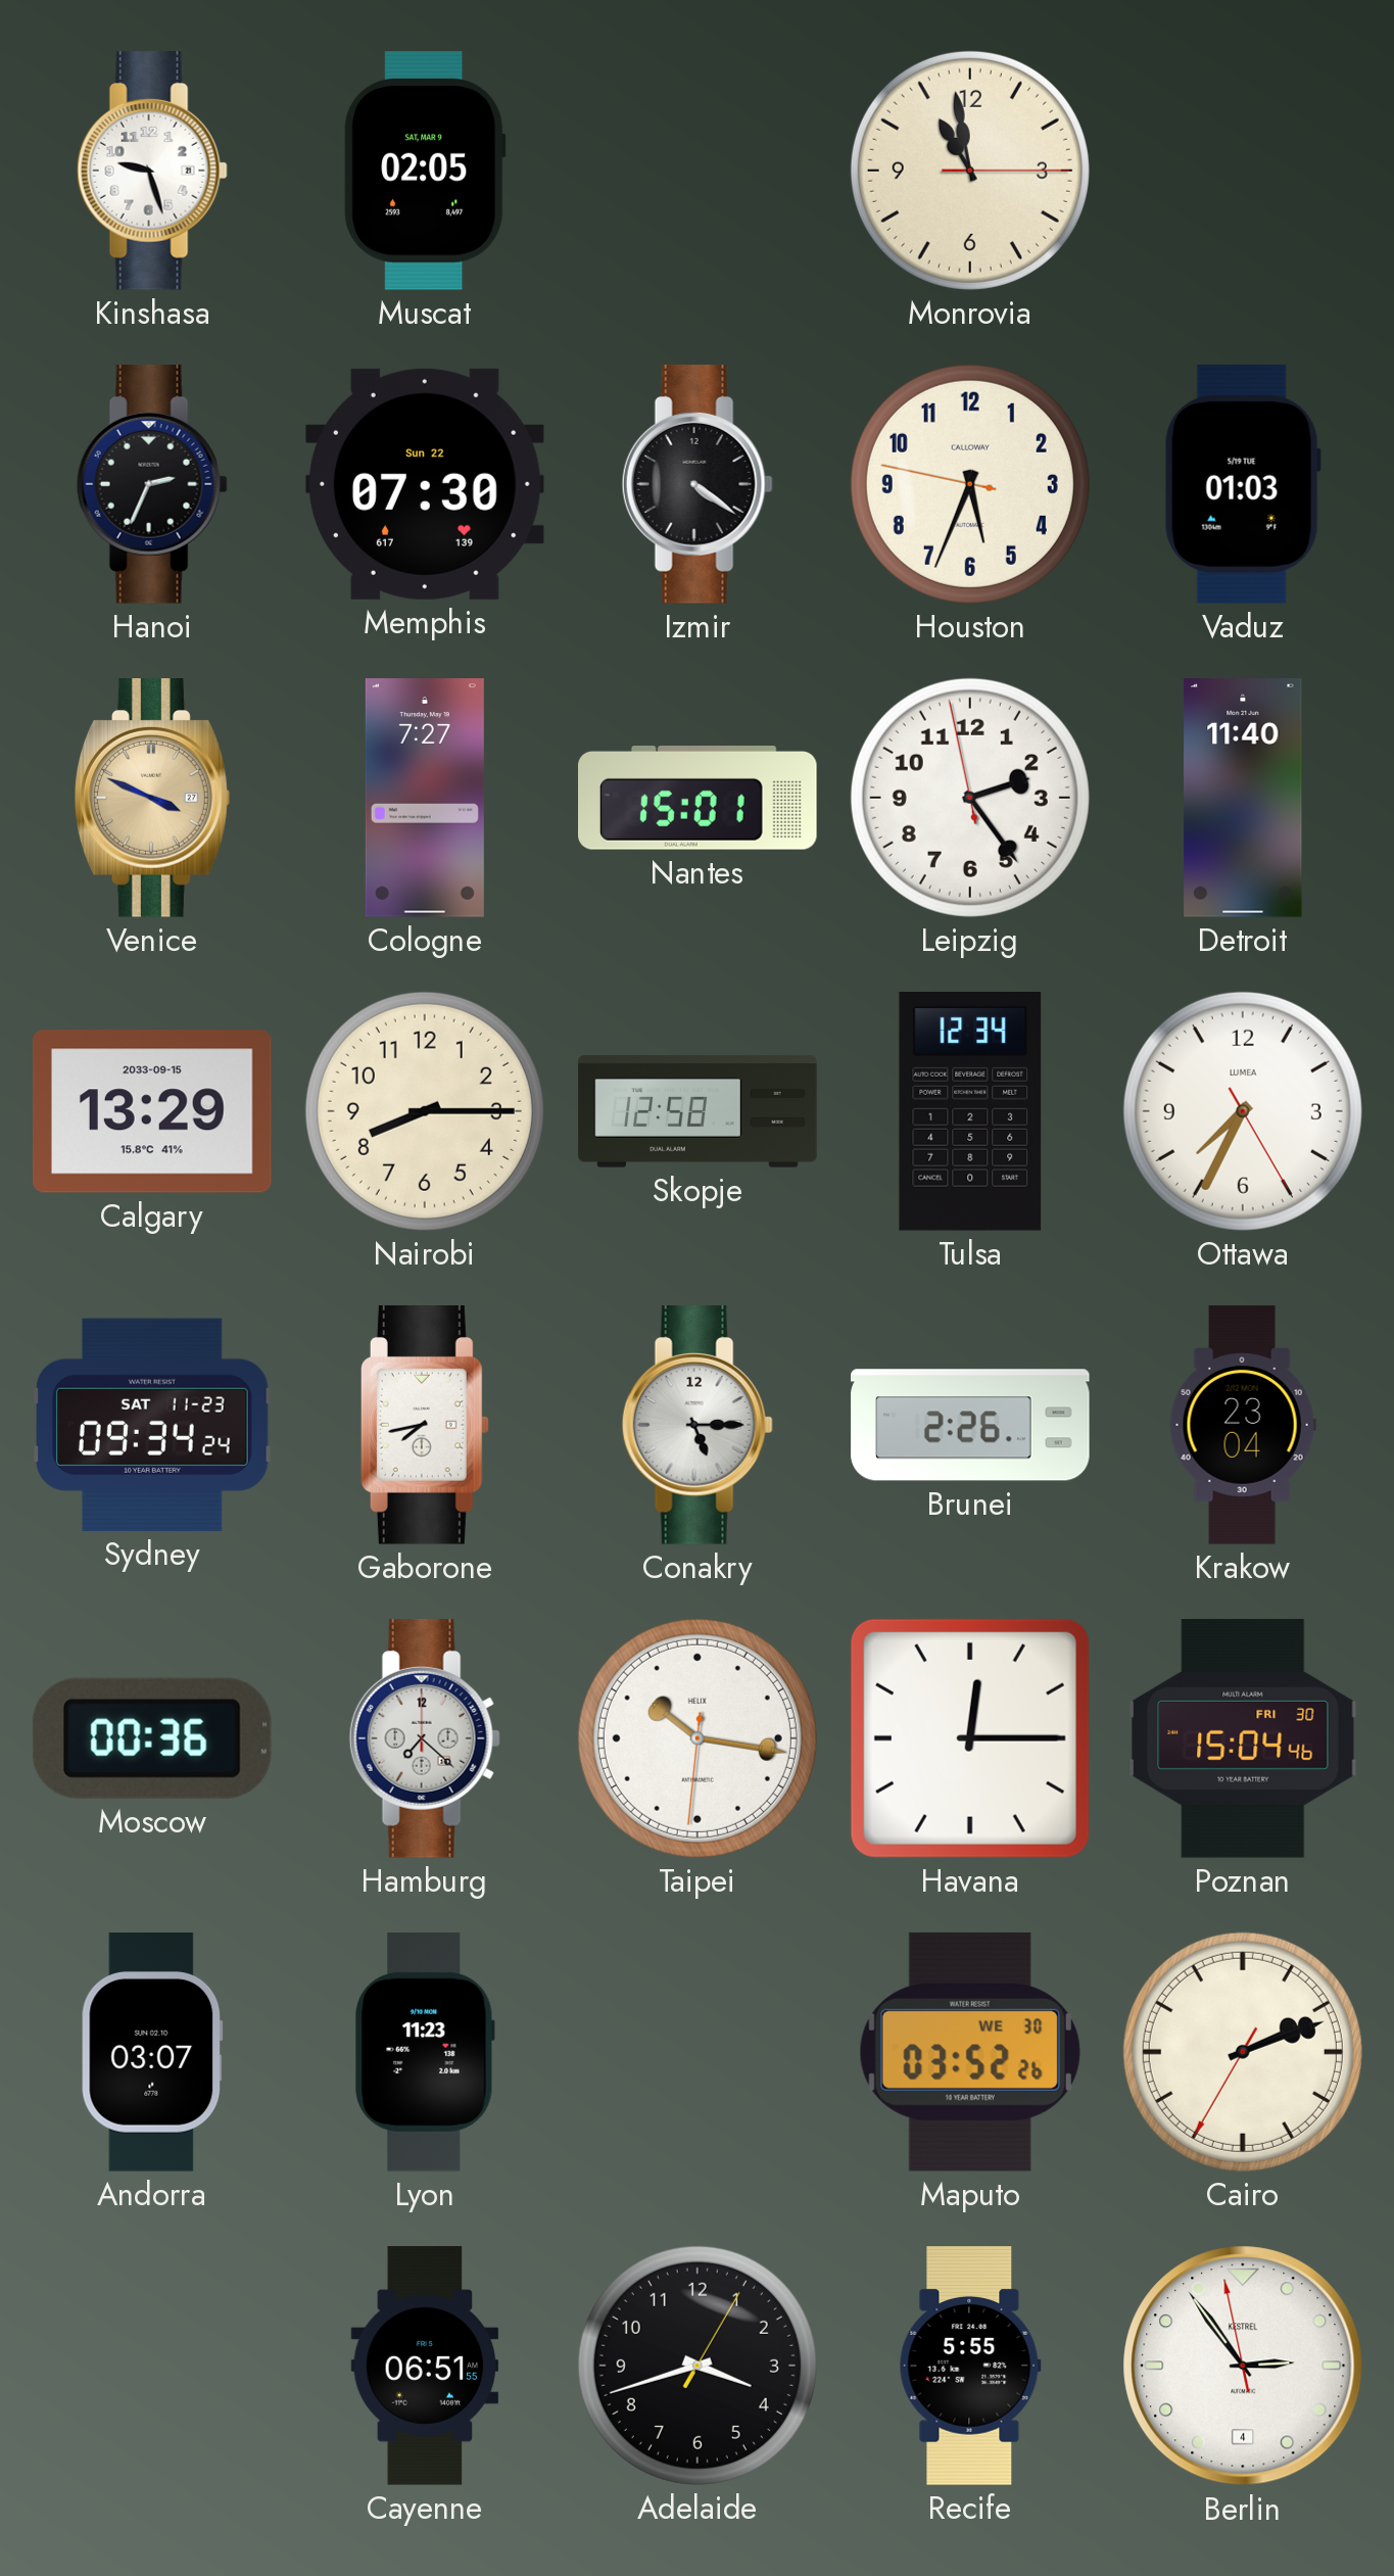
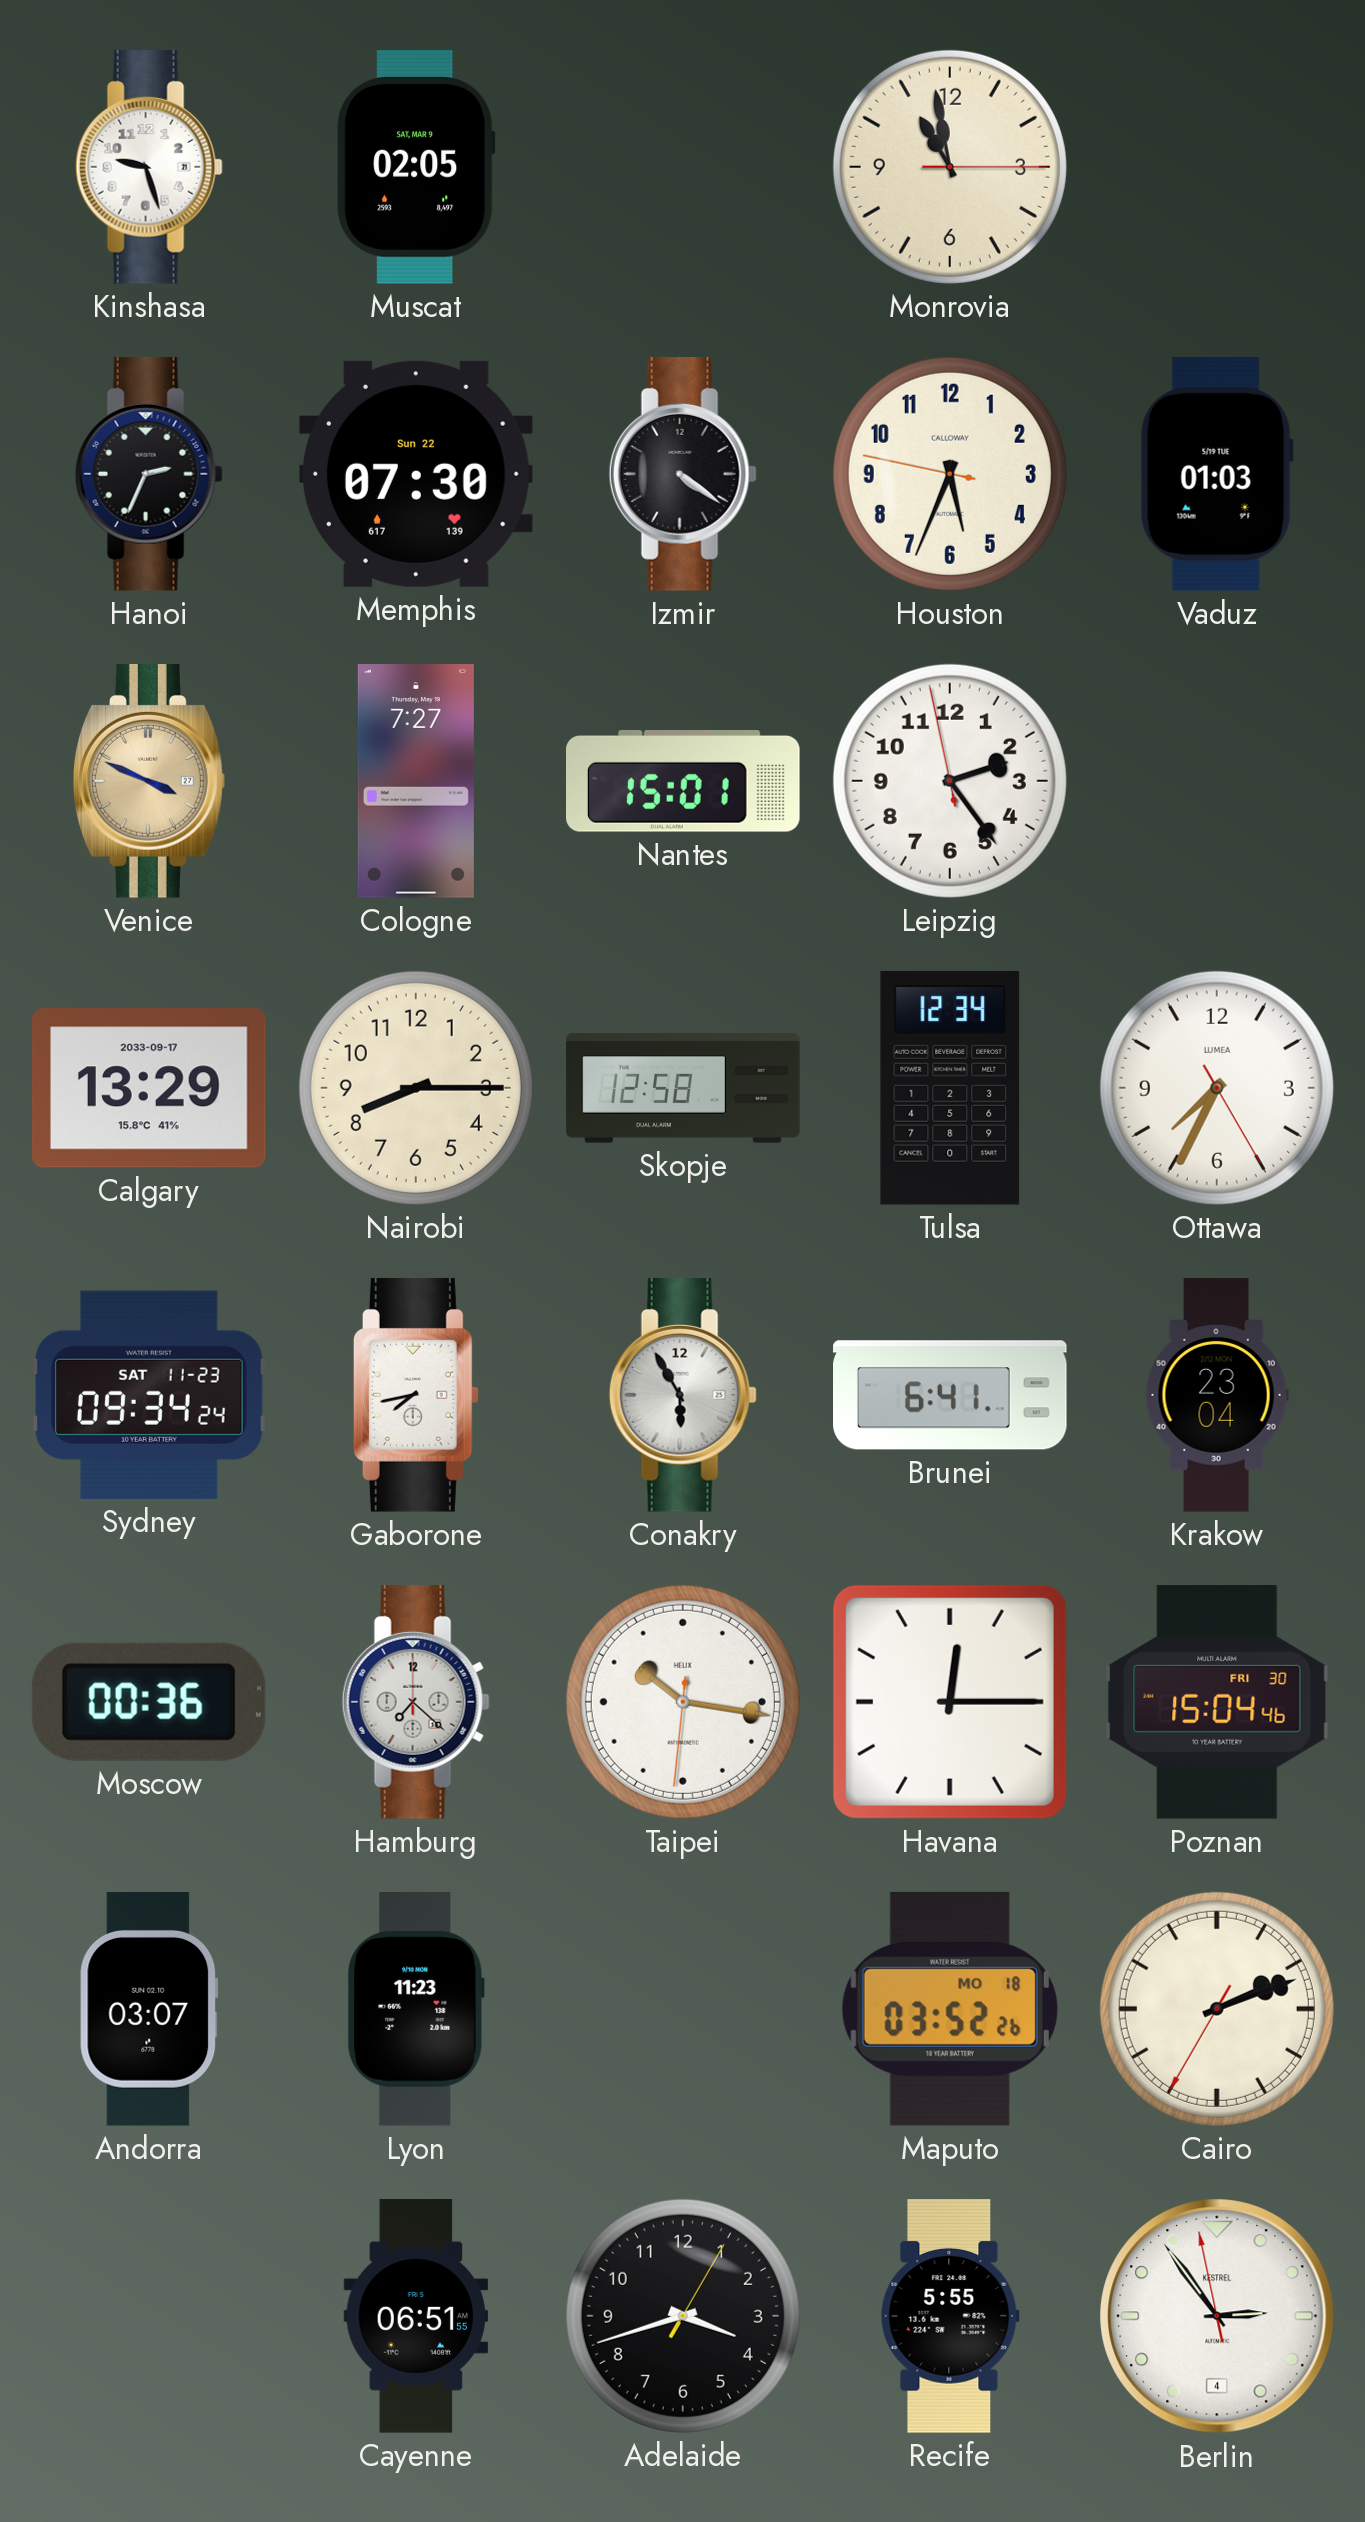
Detroit: 11:40 -> none (1243, 798)
Calgary date: 2033-09-15 -> 2033-09-17 (149, 1088)
Conakry: 5:15 -> 5:55 (683, 1396)
Brunei: 2:26 -> 6:41 (950, 1395)
Maputo date: WE 30 -> MO 18 (950, 2009)
